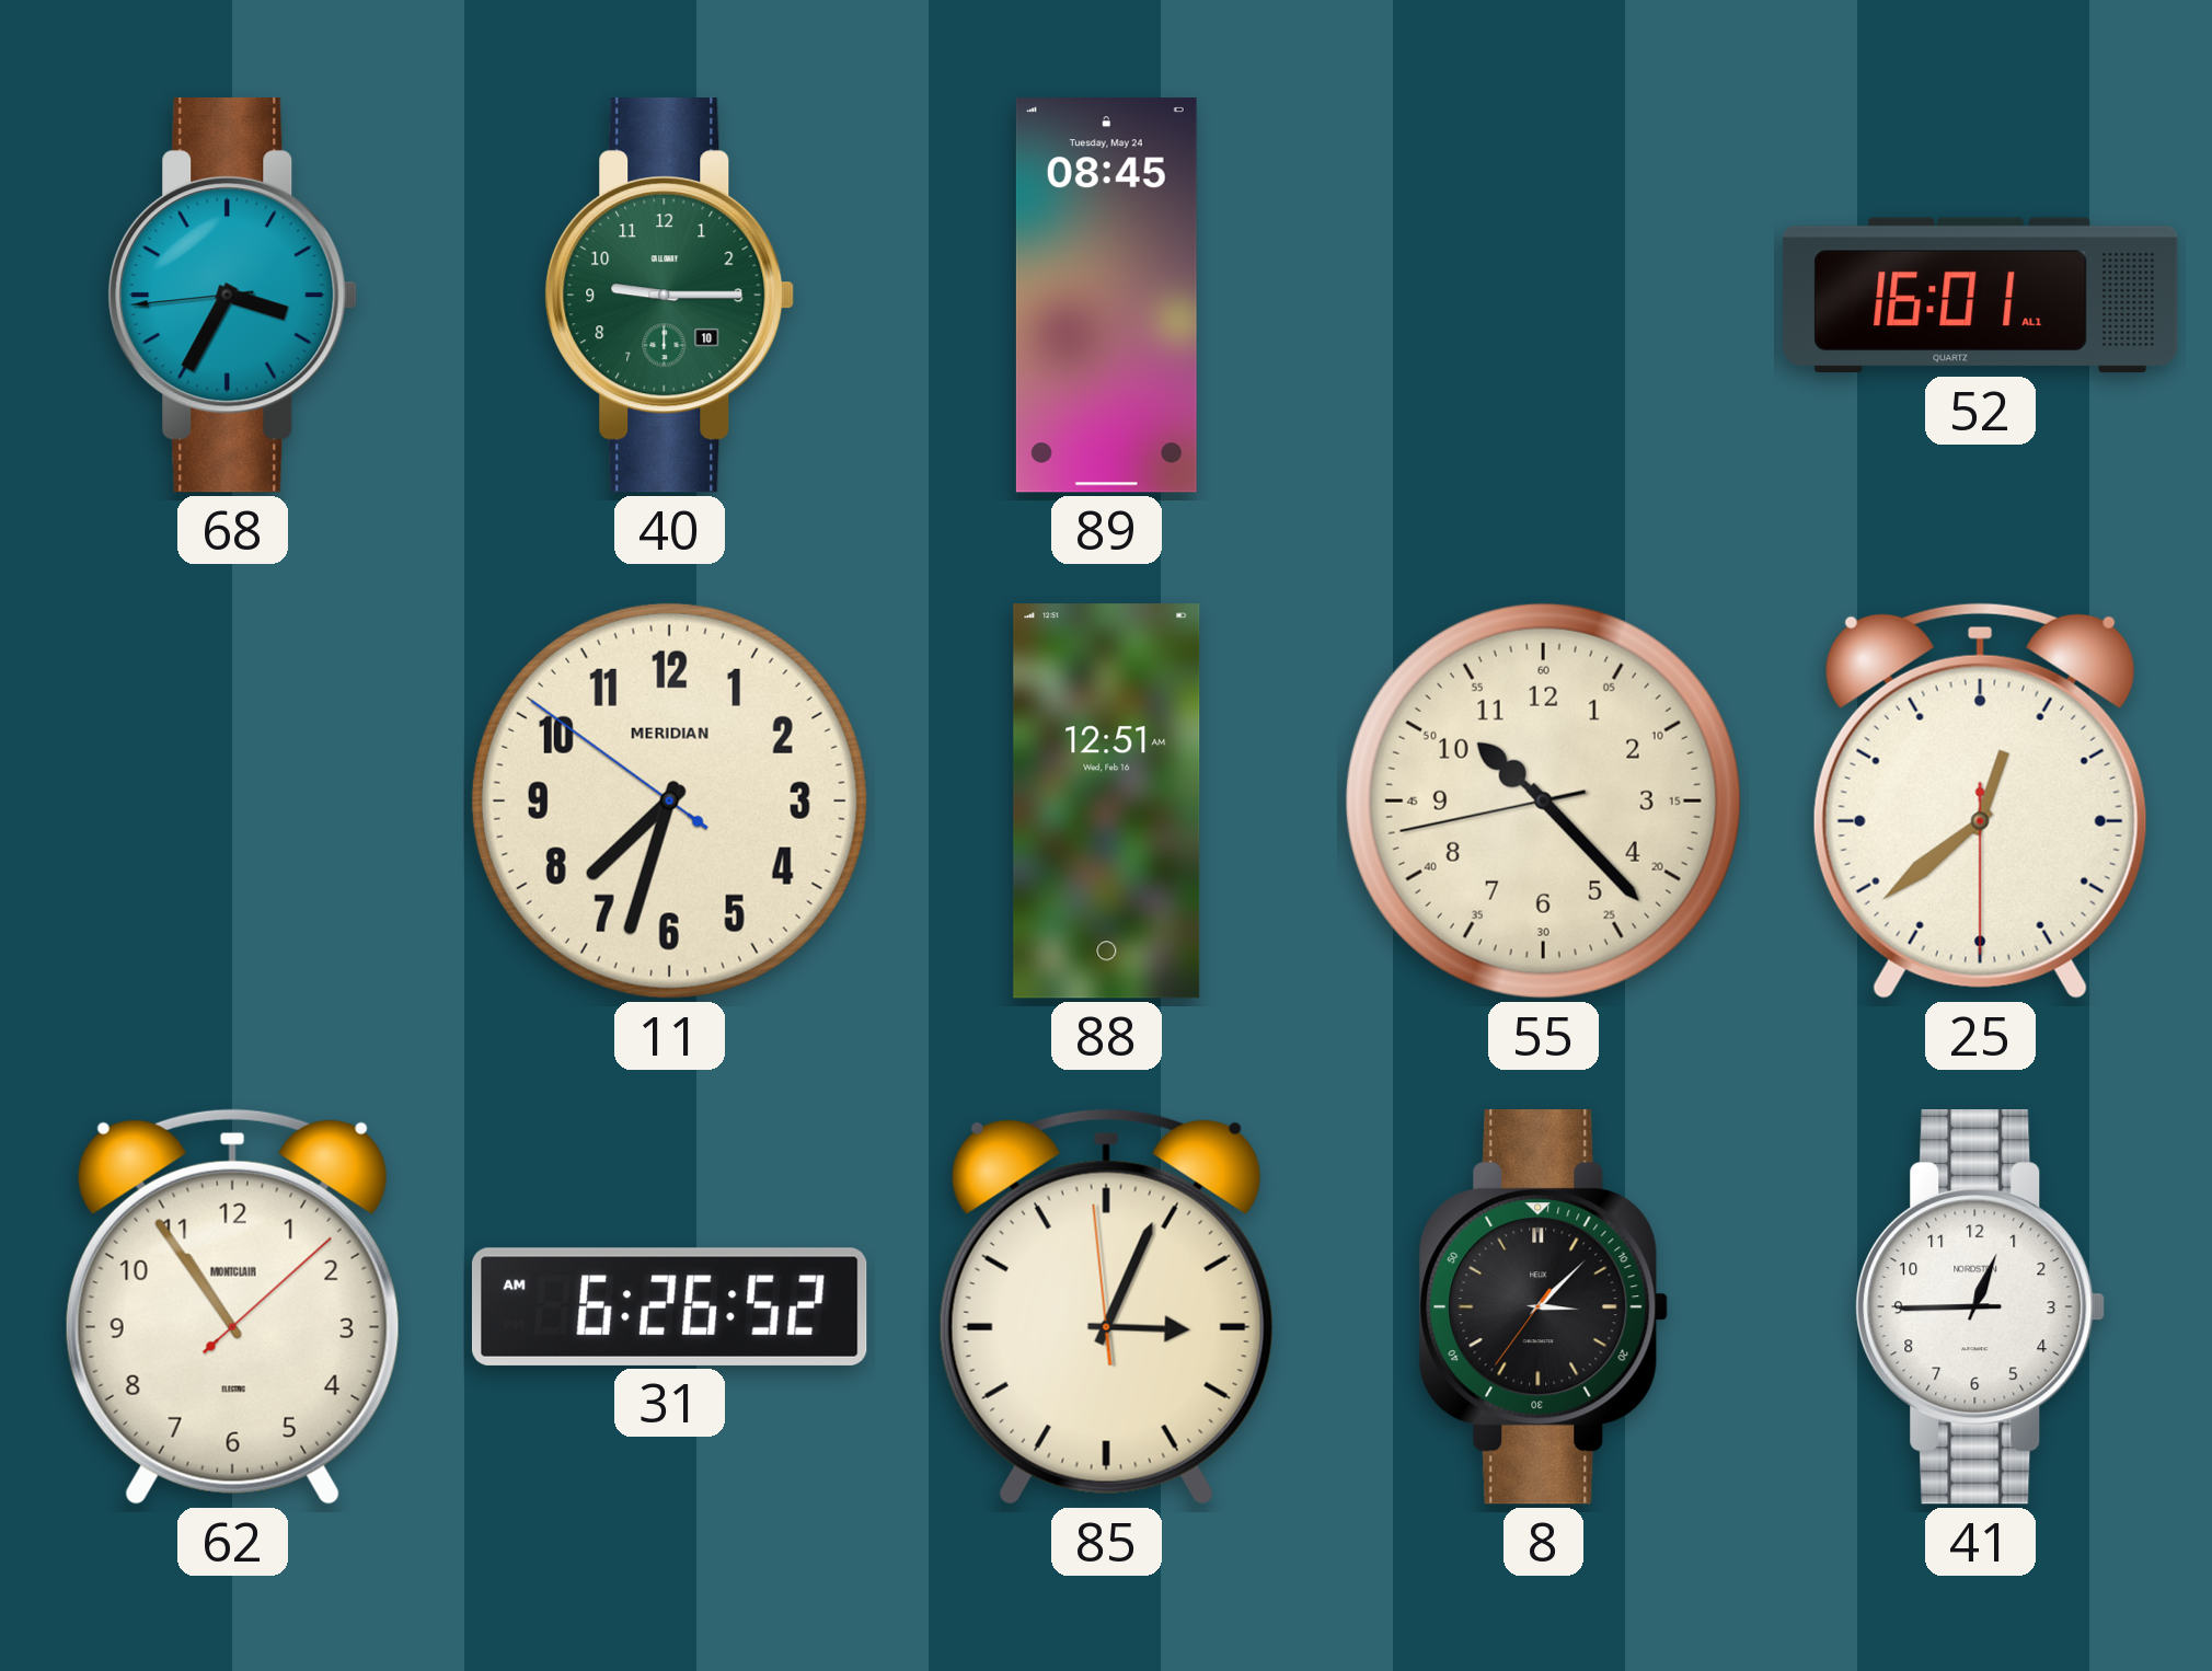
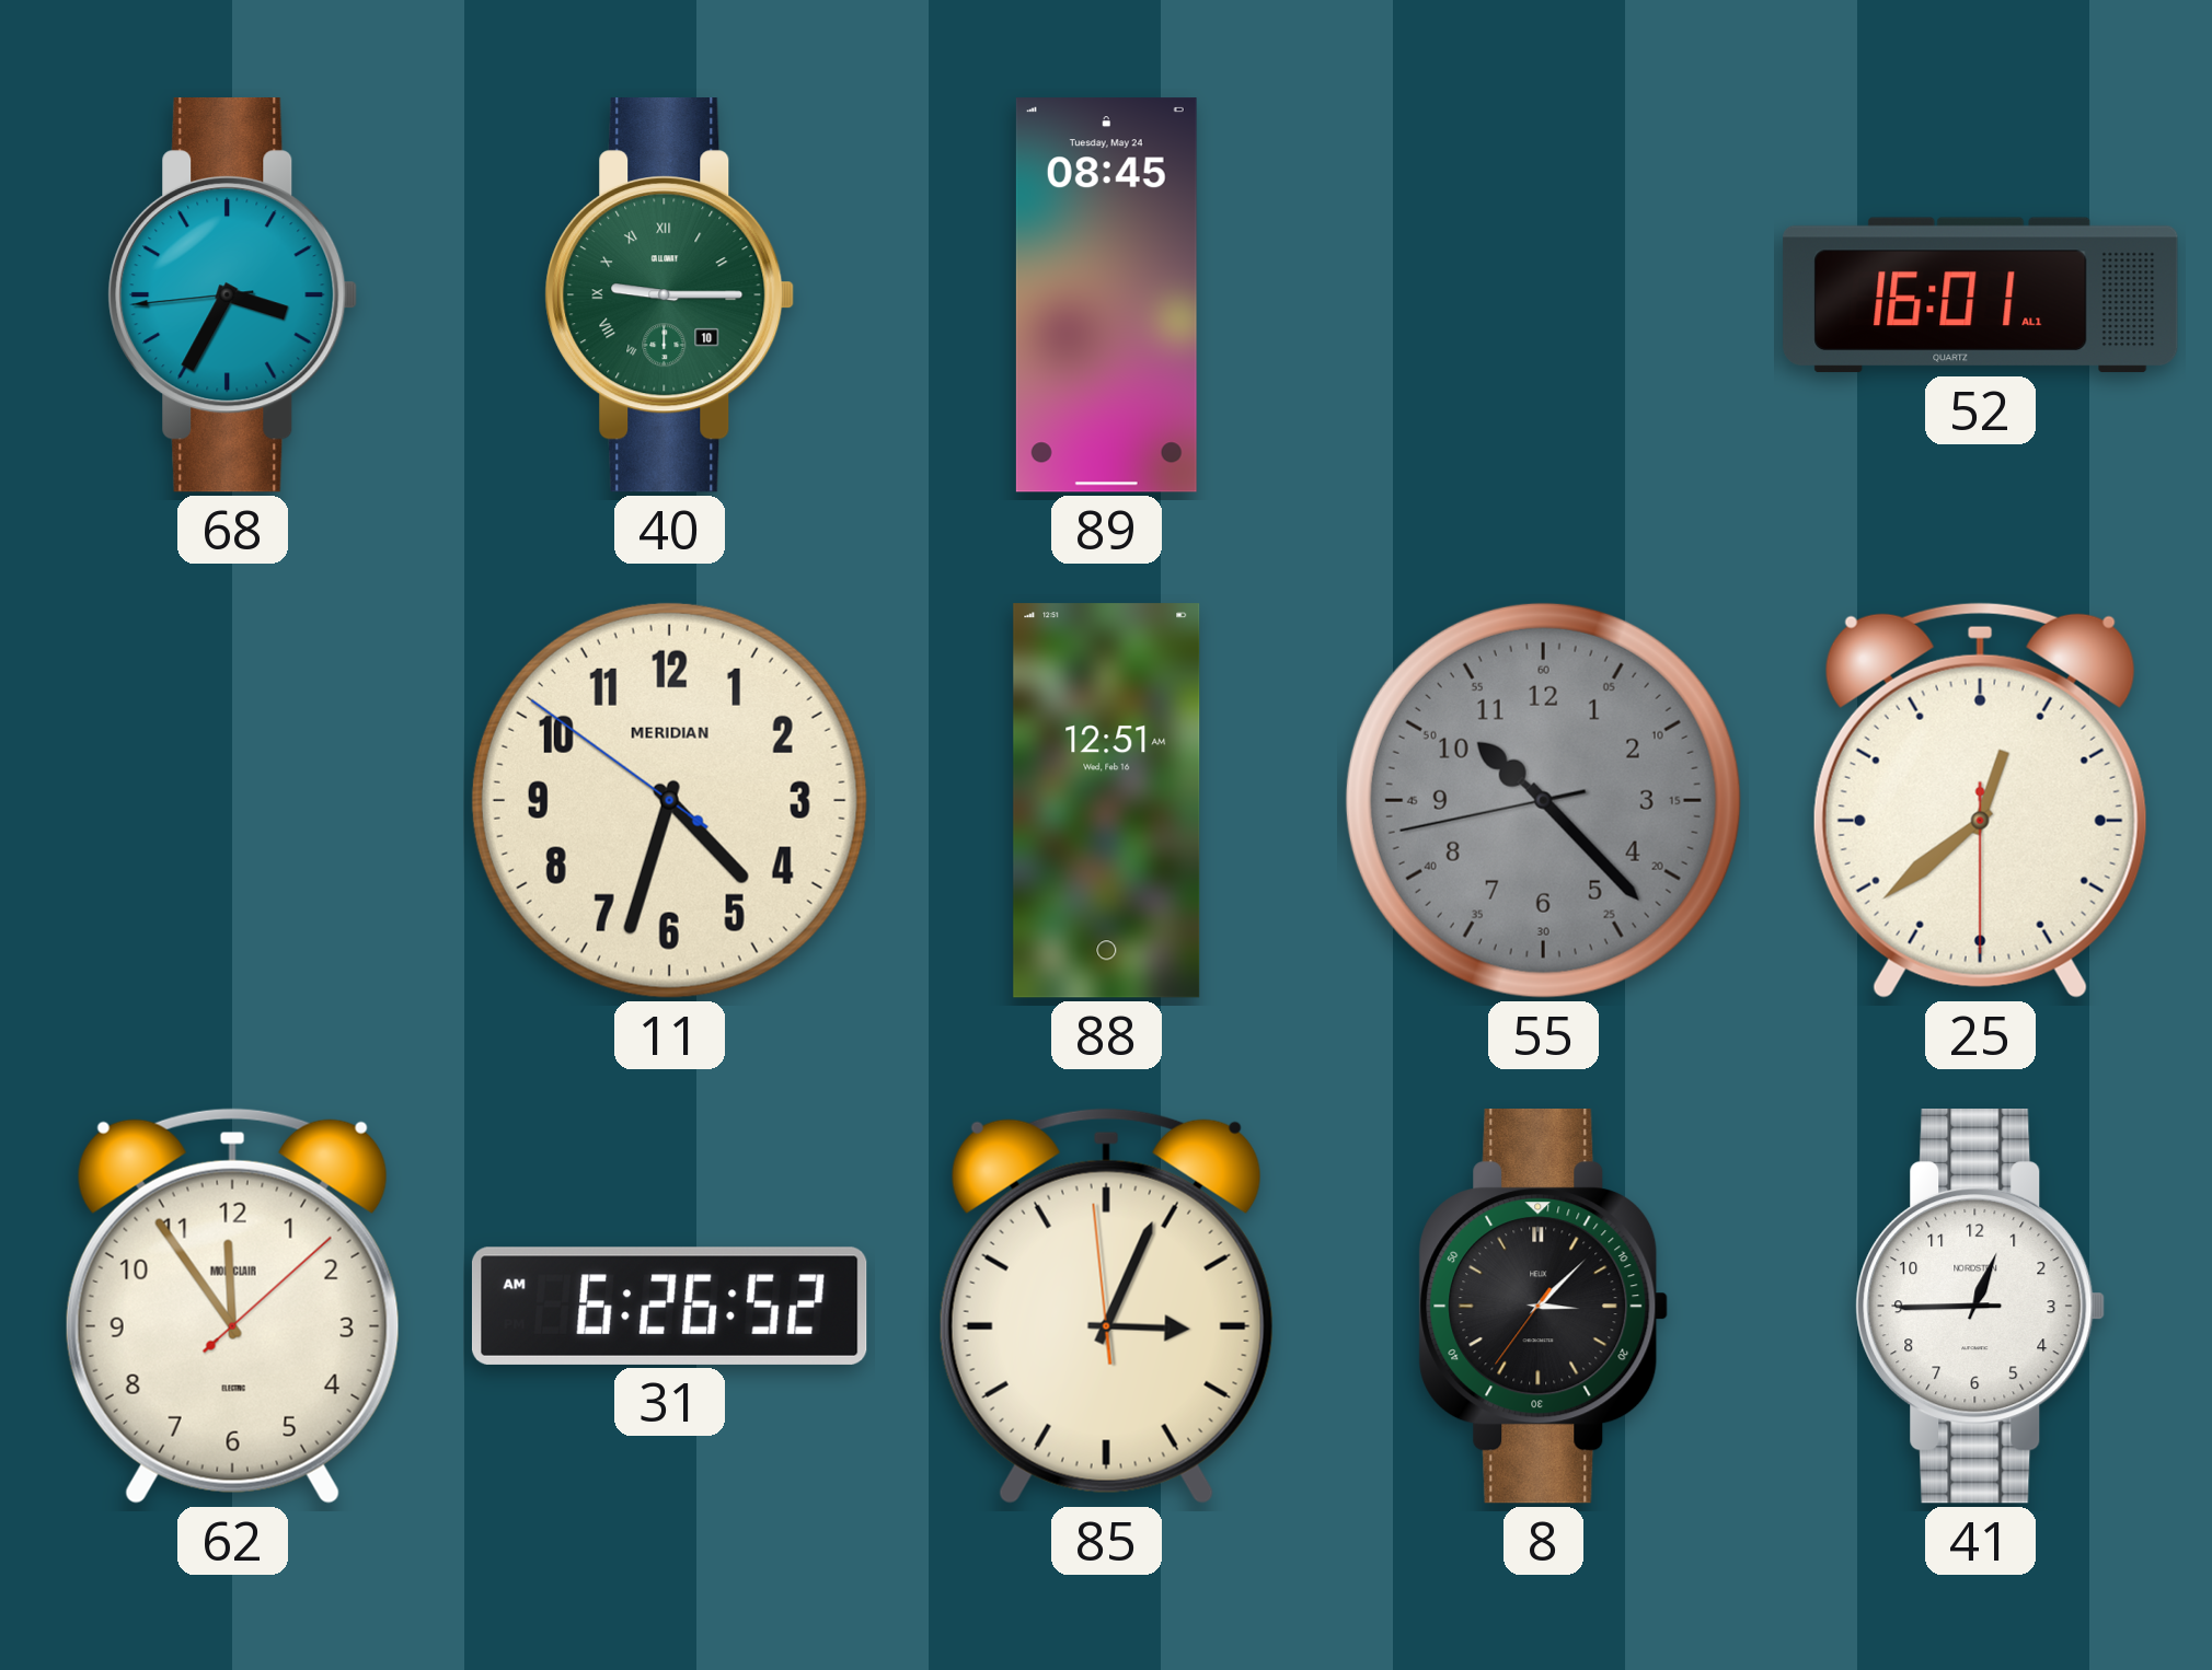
40 numerals: Arabic -> Roman (670, 295)
11: 7:32 -> 4:32 (669, 800)
55 dial: cream -> grey (1543, 800)
62: 10:54 -> 11:54 (232, 1306)
